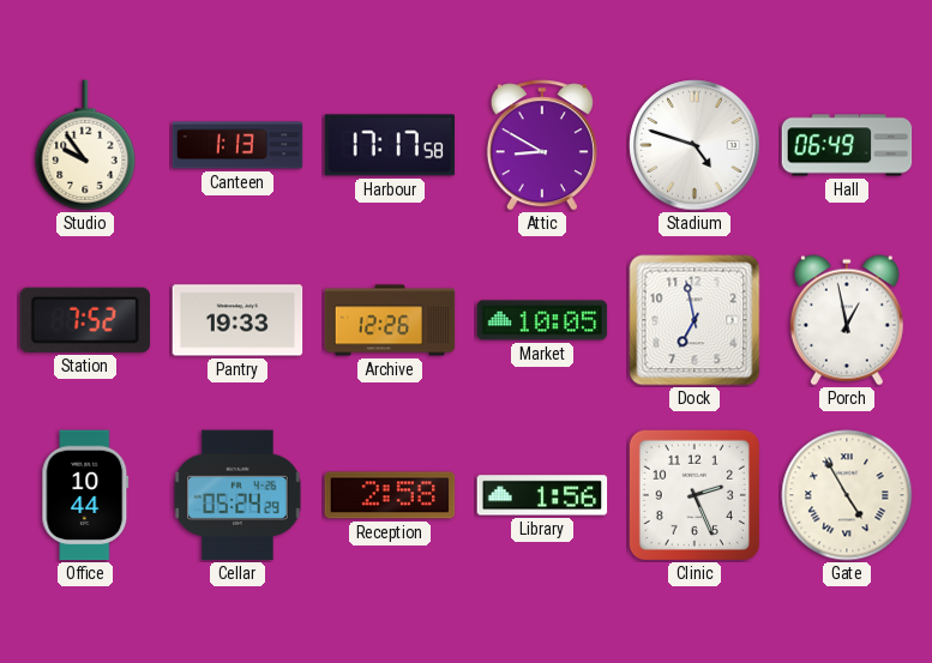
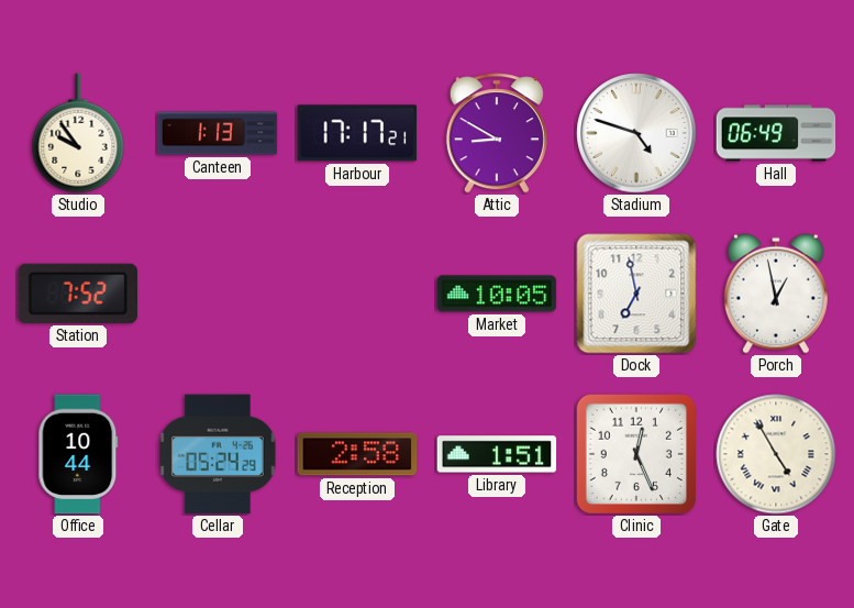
Harbour: 17:17:58 -> 17:17:21 (357, 133)
Pantry: 19:33 -> none (237, 320)
Archive: 12:26 -> none (390, 320)
Library: 1:56 -> 1:51 (497, 454)
Clinic: 2:26 -> 12:26 (636, 454)
